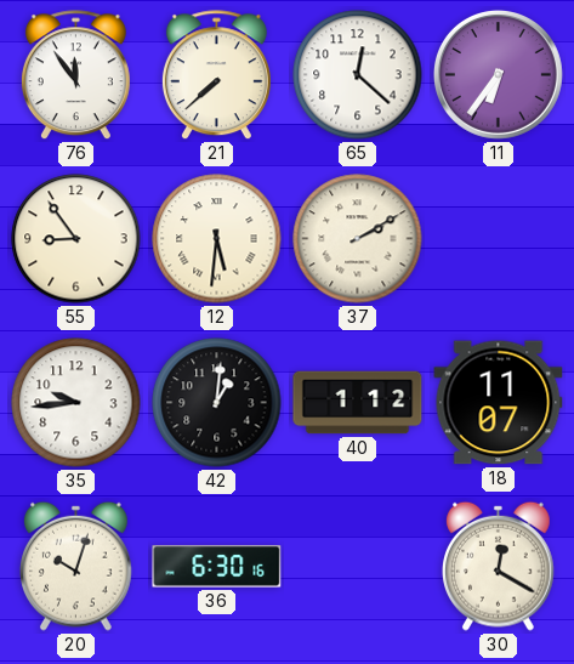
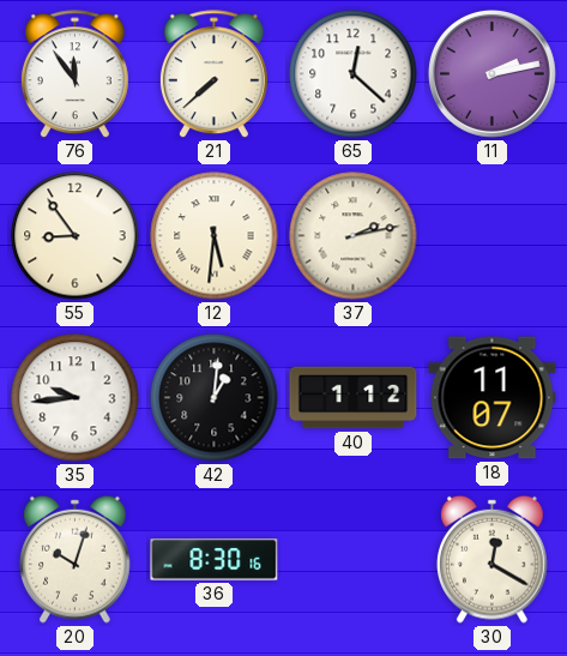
11: 6:36 -> 2:13 (491, 73)
37: 2:10 -> 2:13 (354, 236)
36: 6:30 -> 8:30 (215, 560)
